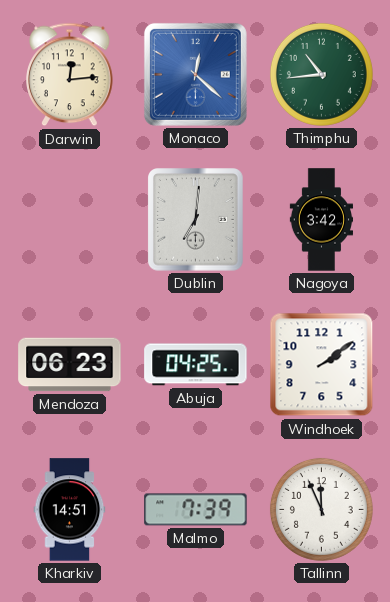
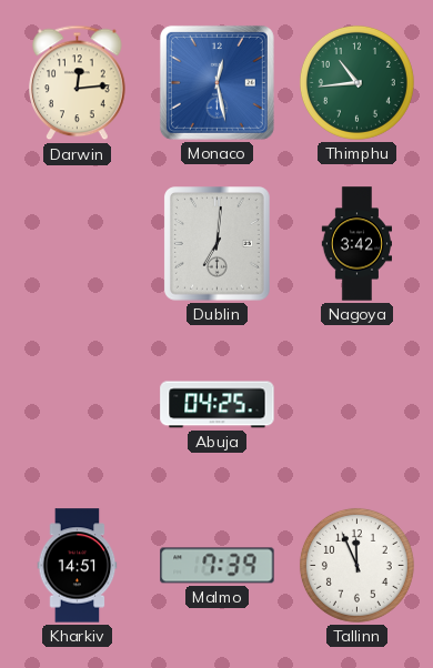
Monaco: 12:22 -> 12:28 (216, 82)
Mendoza: 06:23 -> none (70, 365)
Windhoek: 2:09 -> none (322, 365)
